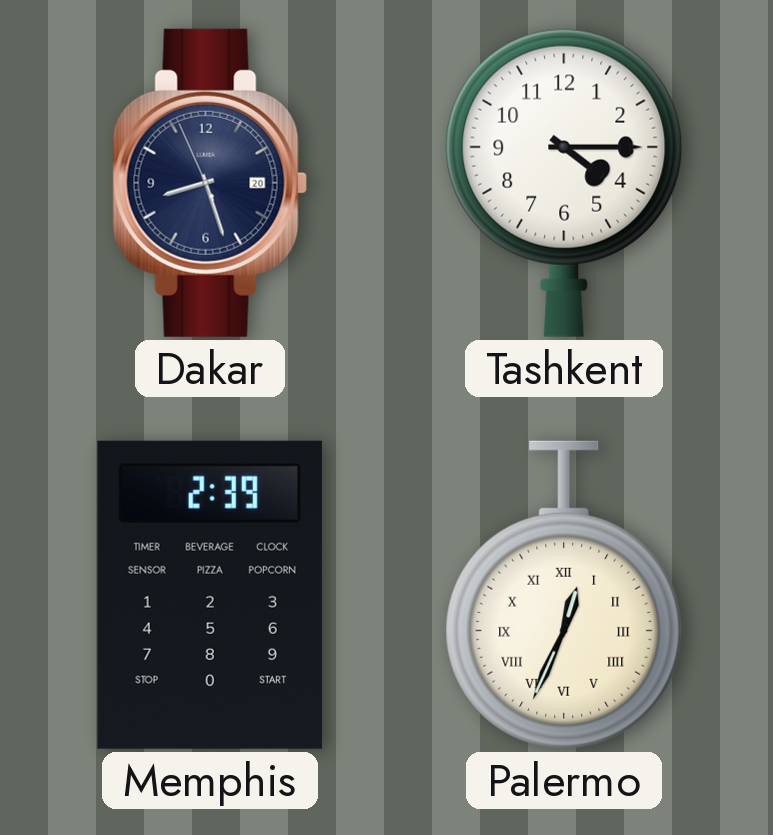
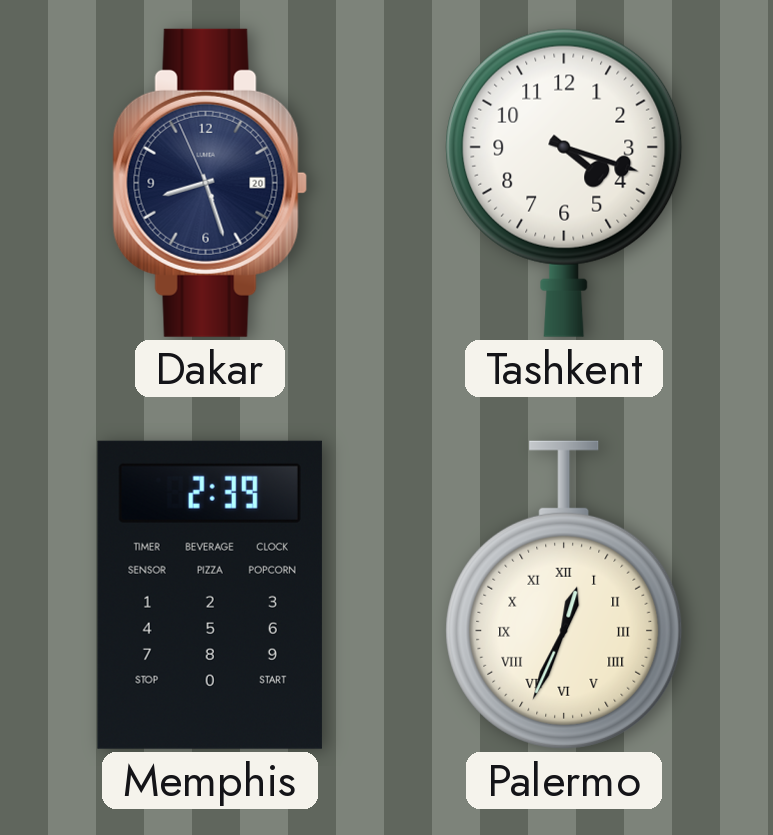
Tashkent: 4:15 -> 4:18 (564, 183)
